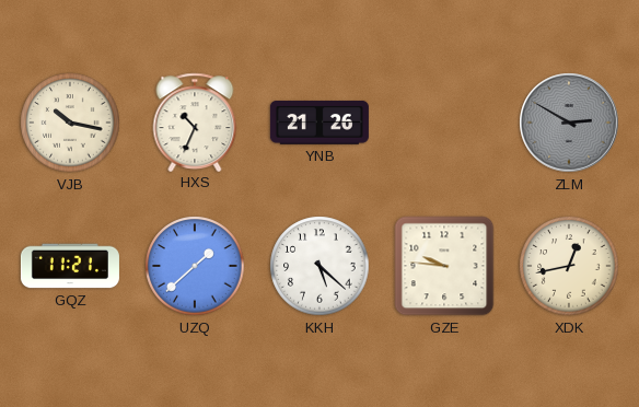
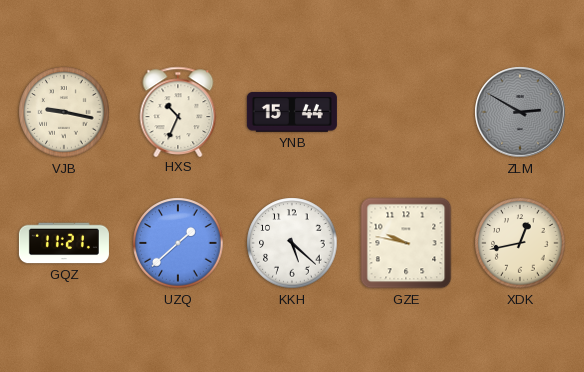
VJB: 10:17 -> 9:17 (64, 112)
YNB: 21:26 -> 15:44 (292, 112)
GZE: 9:46 -> 9:47 (406, 243)
